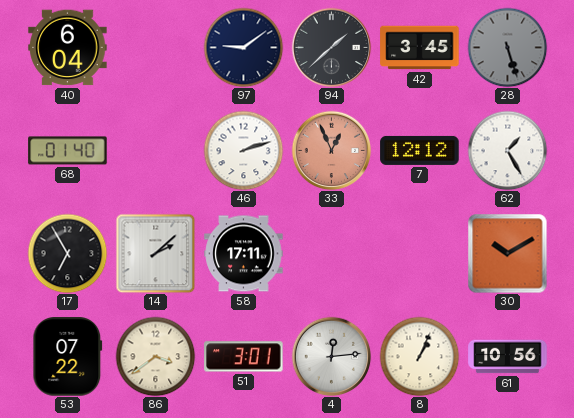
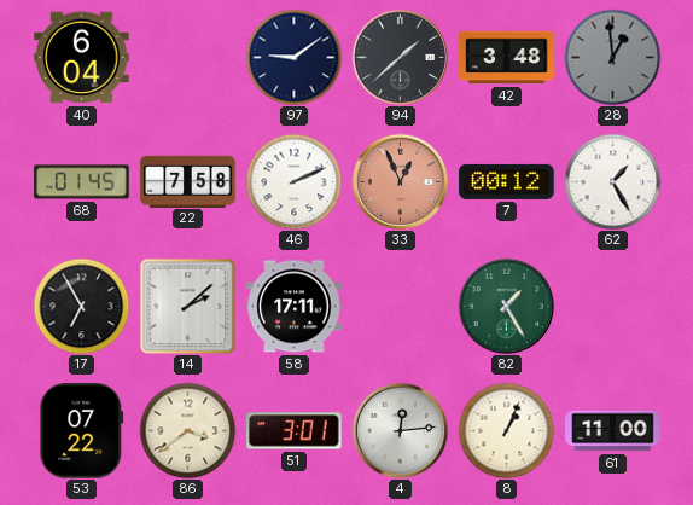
42: 3:45 -> 3:48 (507, 58)
28: 5:27 -> 12:59 (612, 57)
68: 01:40 -> 01:45 (82, 182)
22: none -> 7:58 (188, 181)
46: 2:12 -> 2:11 (293, 181)
7: 12:12 -> 00:12 (507, 181)
82: none -> 1:25 (506, 306)
30: 10:10 -> none (507, 253)
61: 10:56 -> 11:00 (613, 431)
